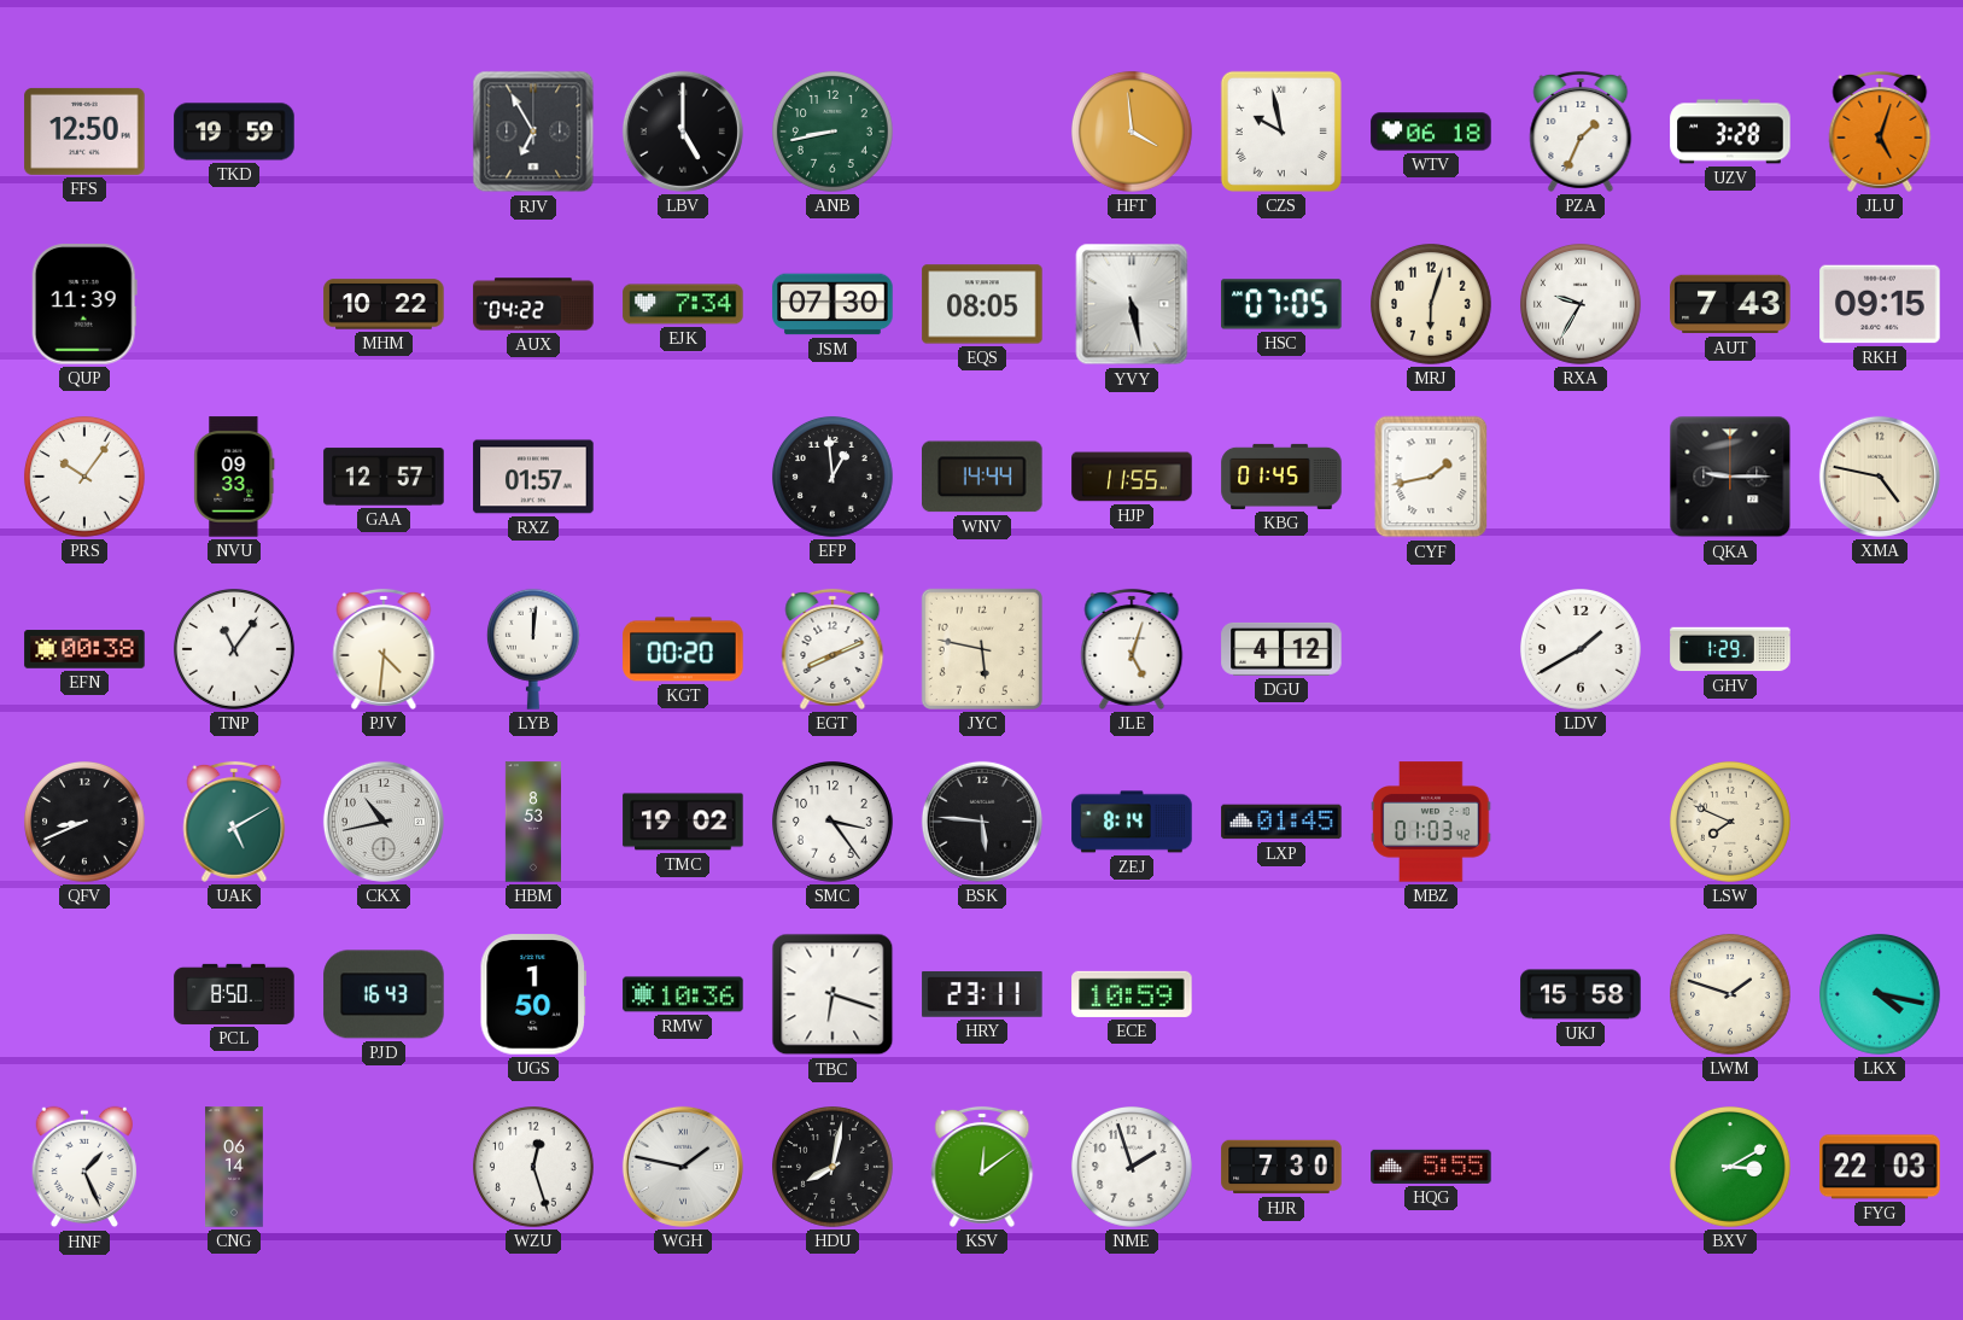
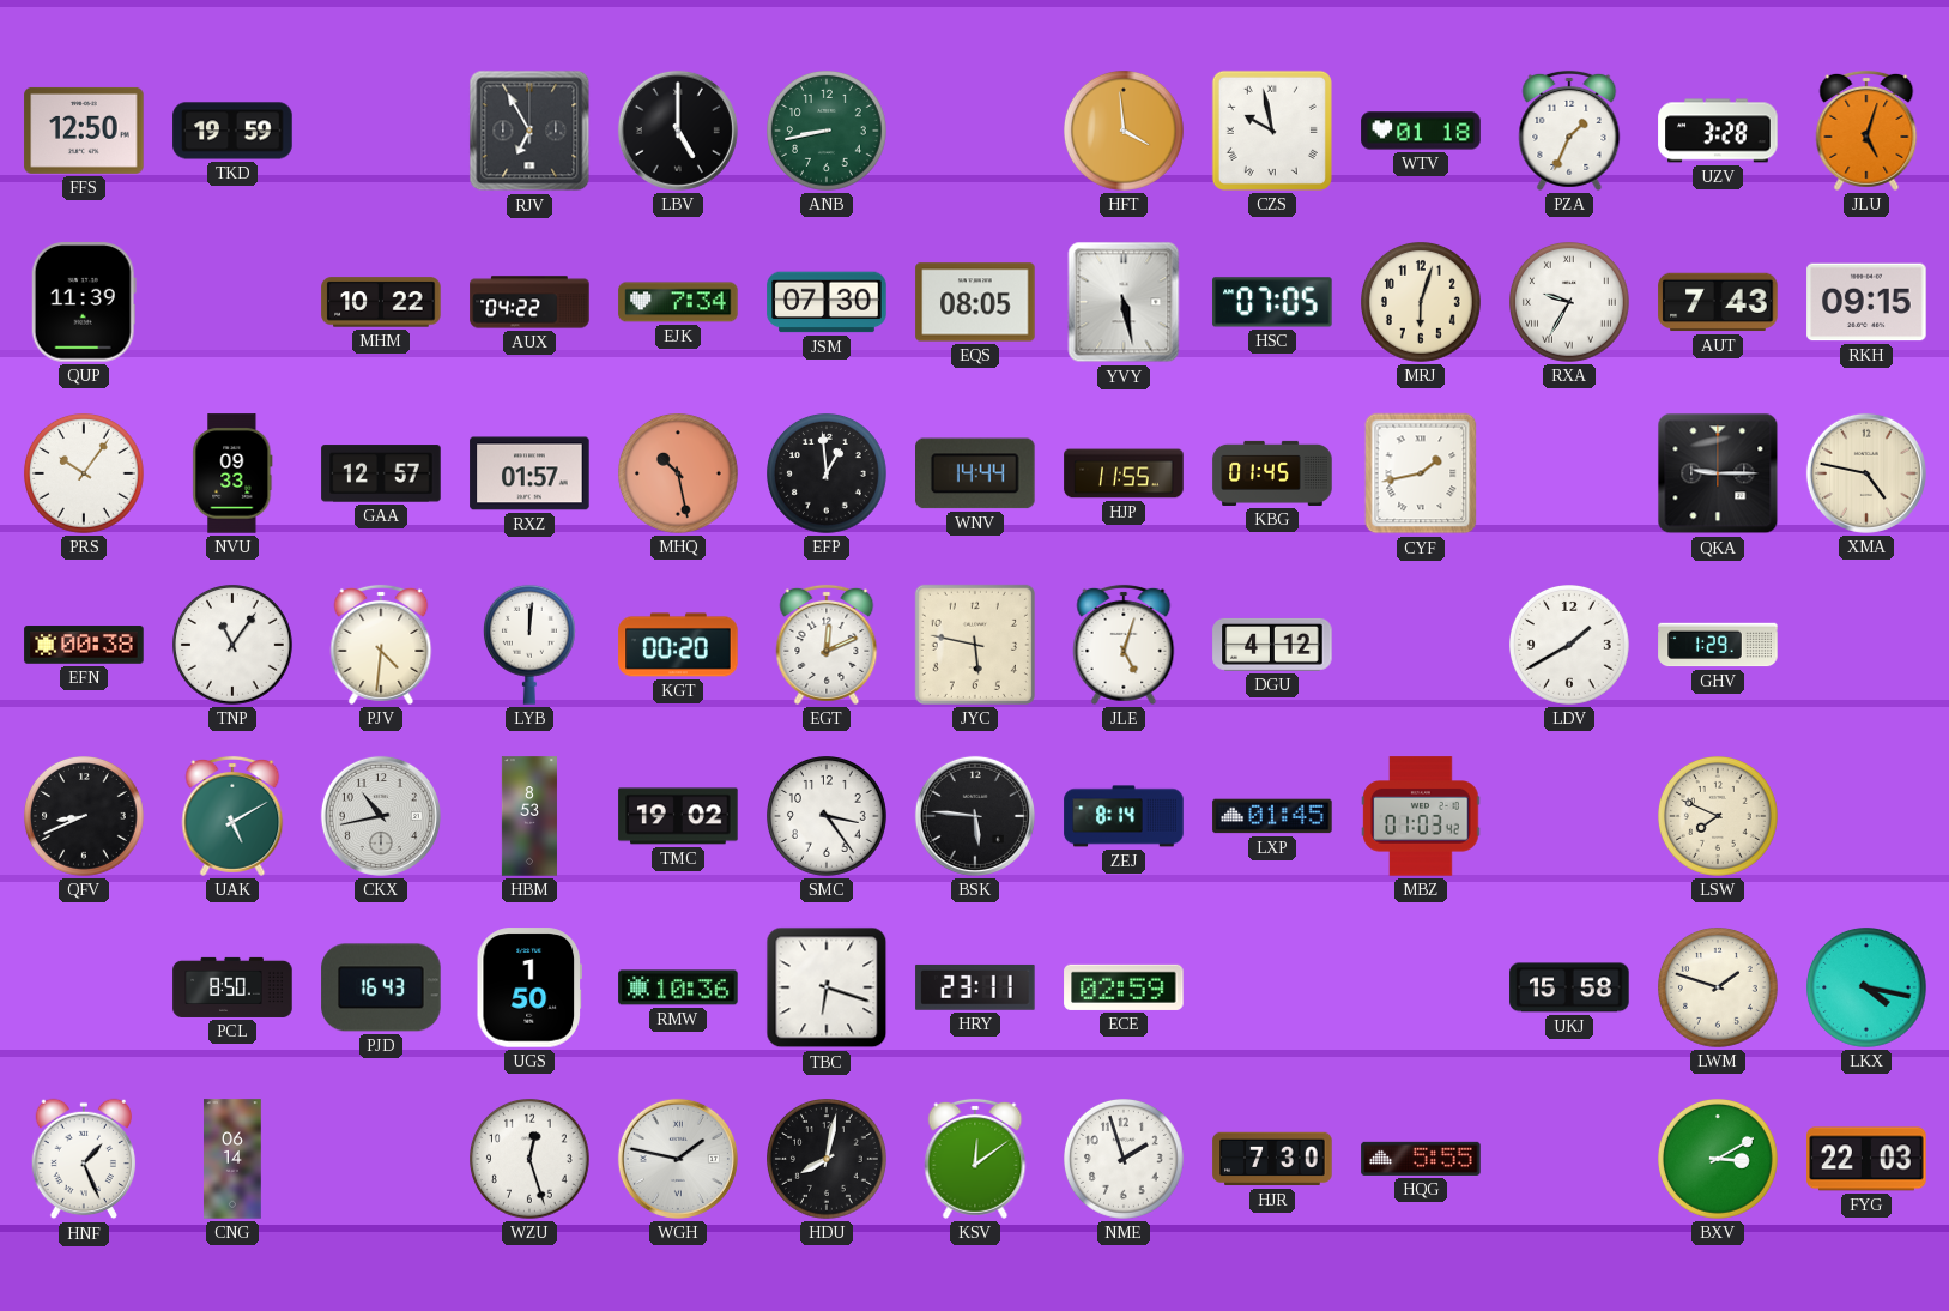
WTV: 06:18 -> 01:18 (1421, 131)
MHQ: none -> 10:28 (679, 475)
EGT: 8:11 -> 12:11 (827, 645)
ECE: 10:59 -> 02:59 (1124, 987)
